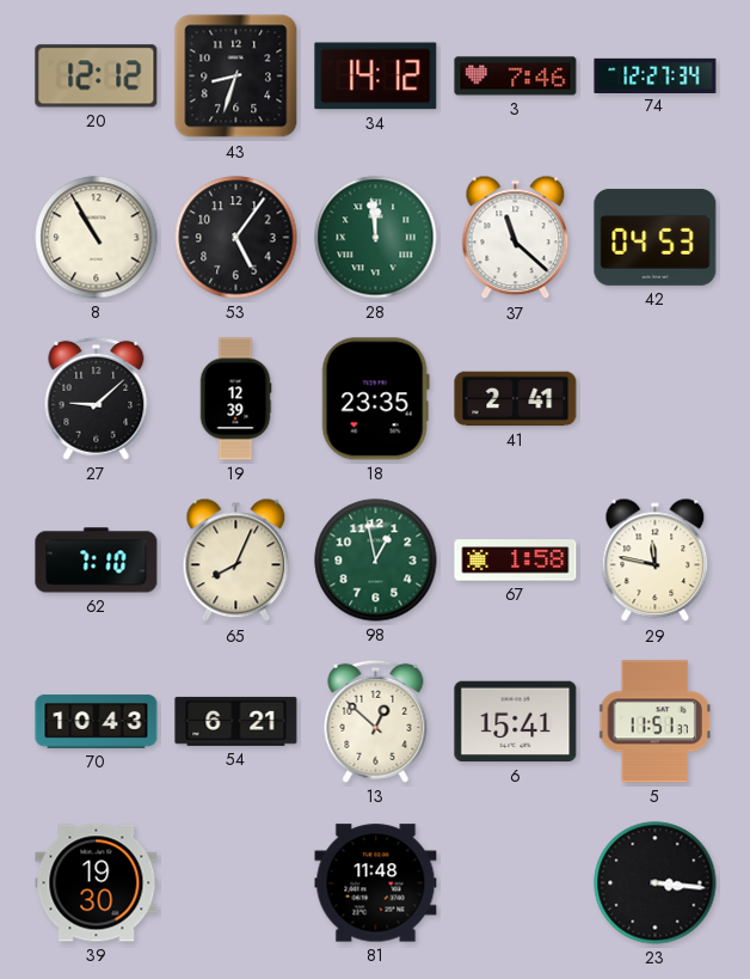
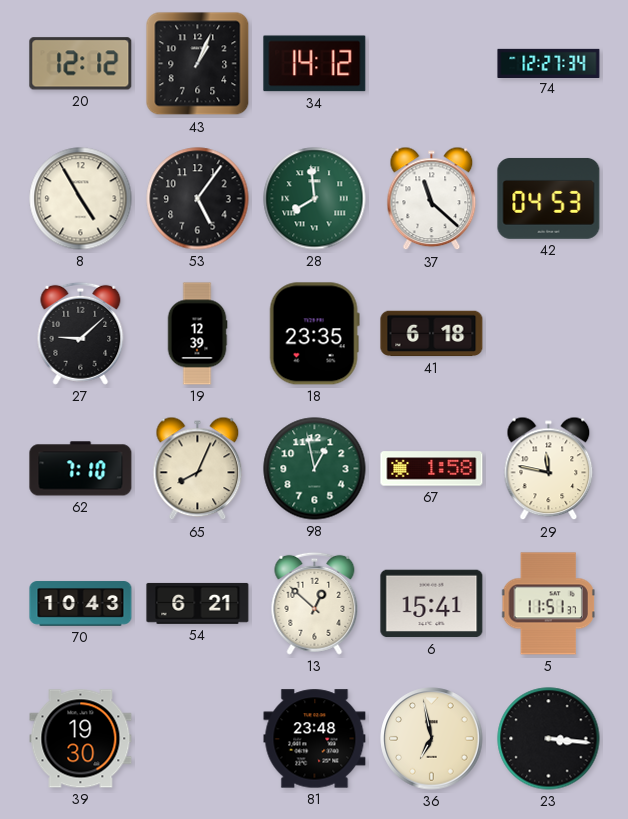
43: 8:33 -> 1:04 (198, 64)
3: 7:46 -> none (516, 77)
8: 10:55 -> 4:55 (81, 199)
28: 11:59 -> 7:59 (315, 199)
41: 2:41 -> 6:18 (432, 334)
81: 11:48 -> 23:48 (315, 739)
36: none -> 6:58 (432, 739)
